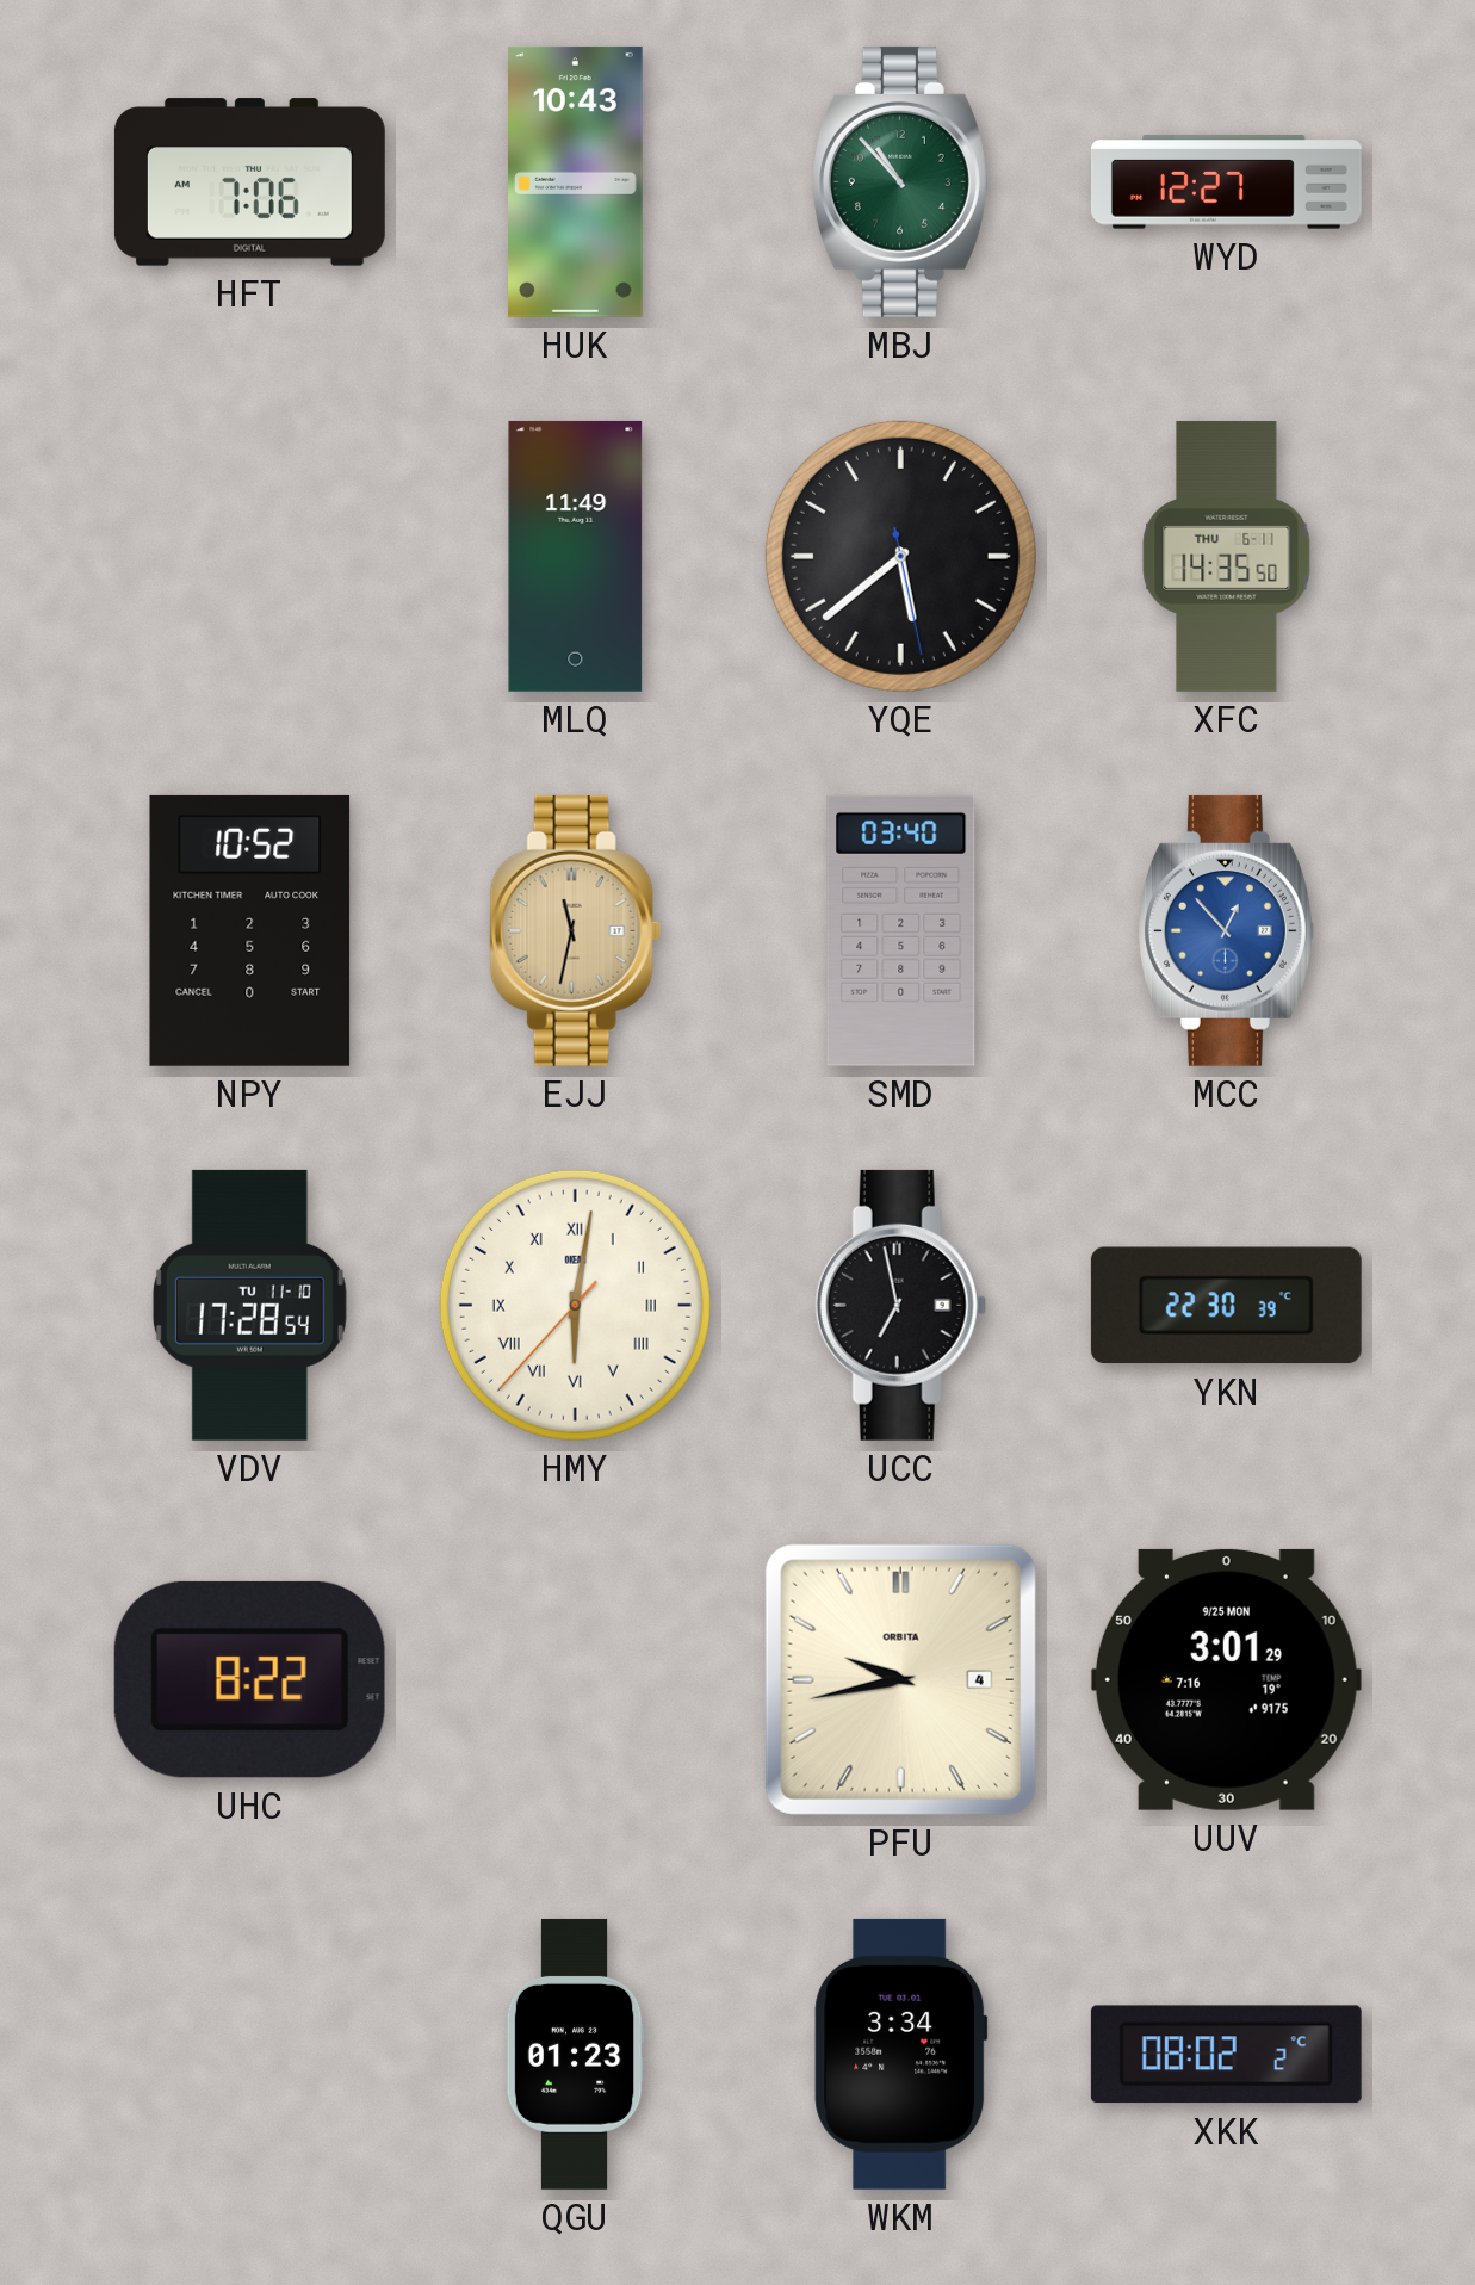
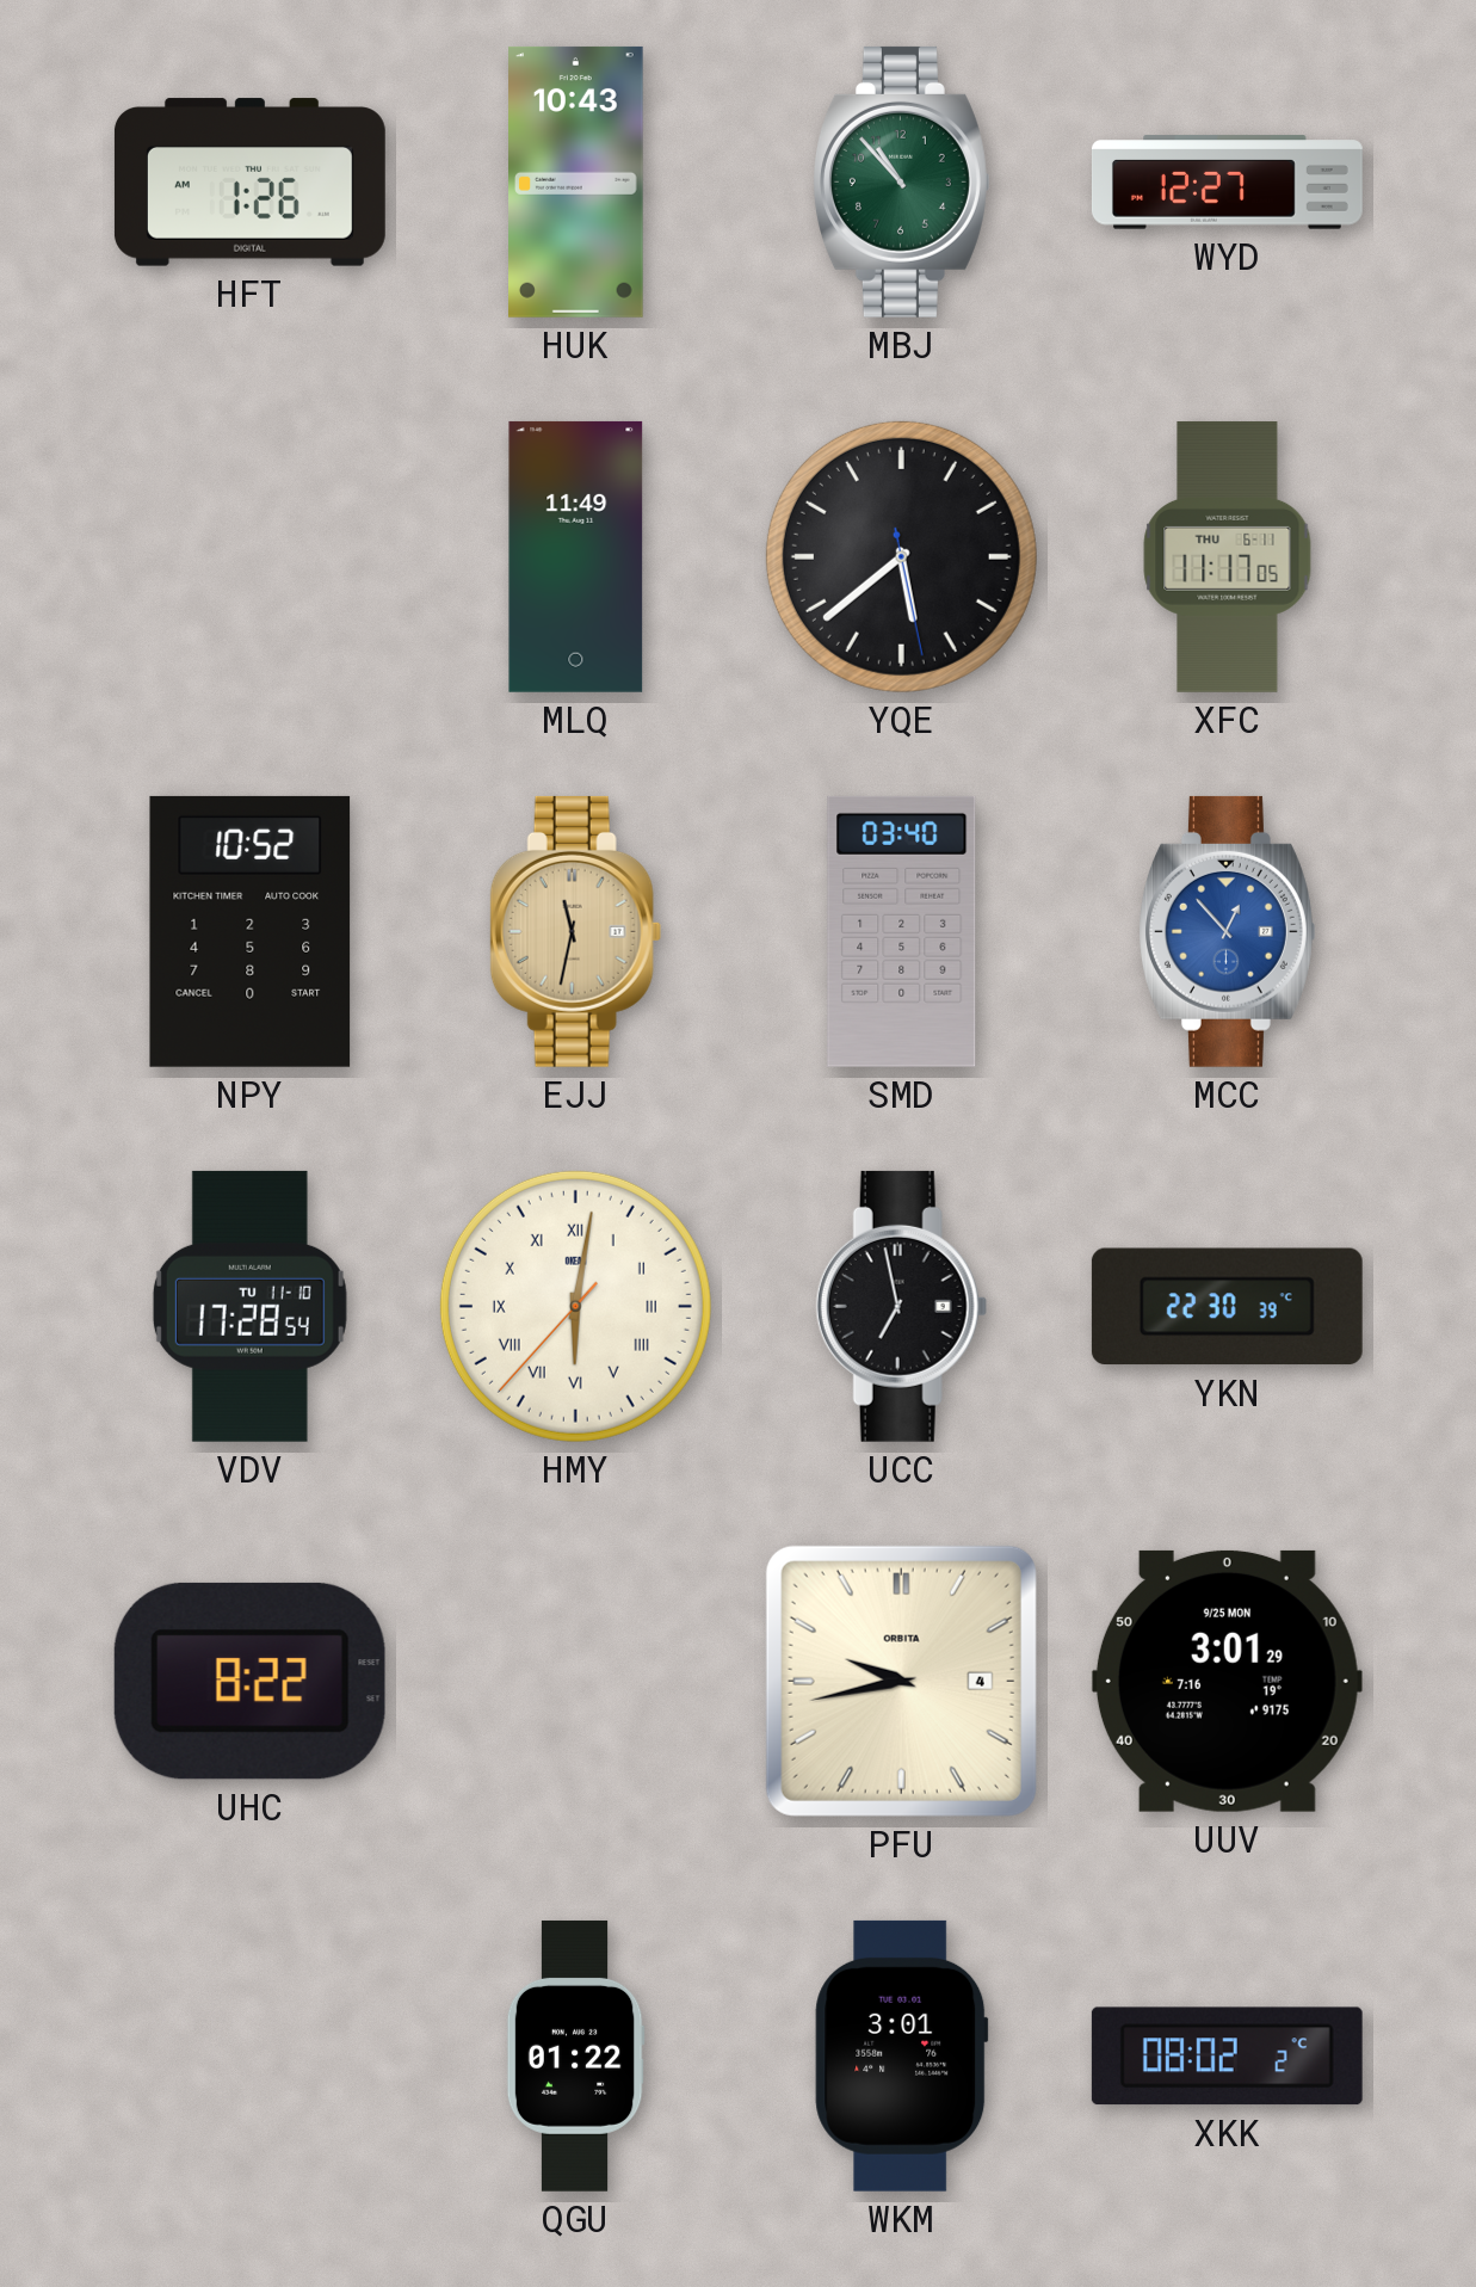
HFT: 7:06 -> 1:26 (249, 183)
XFC: 14:35 -> 11:17 (1228, 556)
QGU: 01:23 -> 01:22 (575, 2055)
WKM: 3:34 -> 3:01 (902, 2055)
